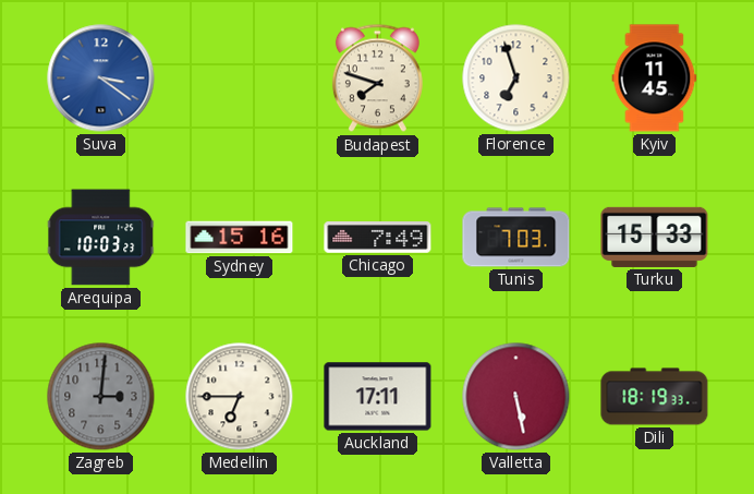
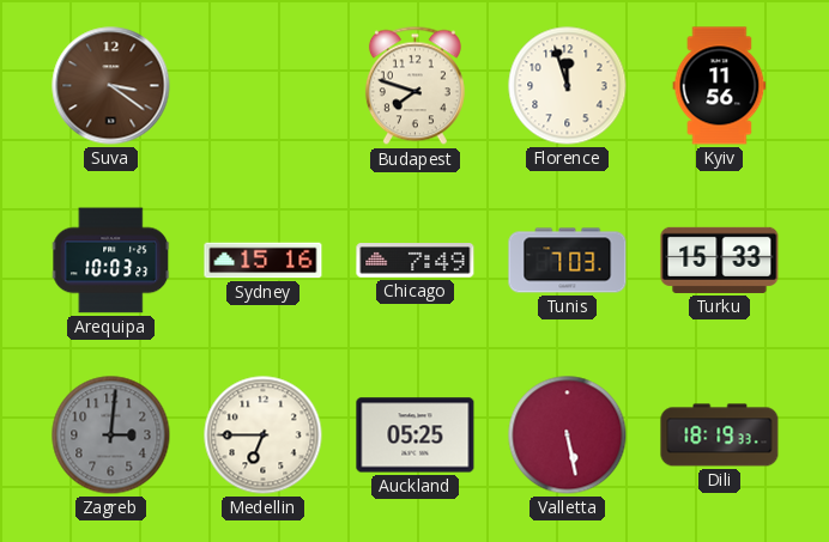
Suva dial: blue -> brown (111, 86)
Florence: 6:57 -> 11:57 (568, 86)
Kyiv: 11:45 -> 11:56 (720, 86)
Auckland: 17:11 -> 05:25 (416, 436)
